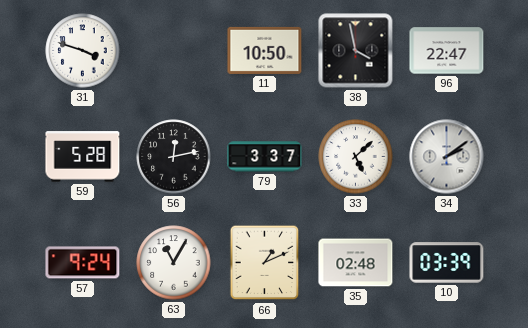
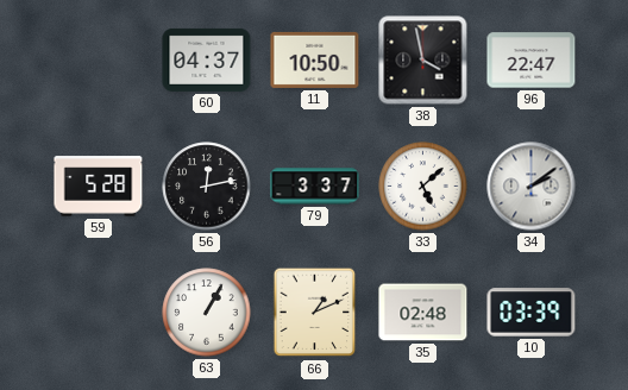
31: 3:48 -> none (83, 51)
60: none -> 04:37 (207, 59)
57: 9:24 -> none (83, 263)
63: 11:05 -> 1:05 (207, 313)
